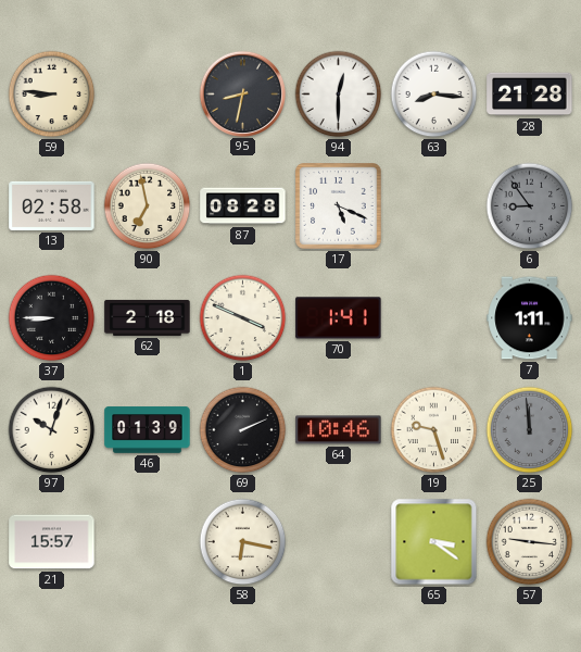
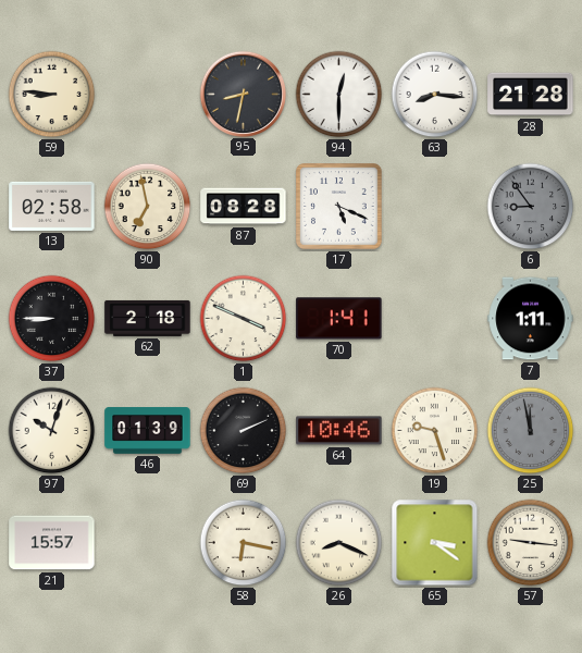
25: 11:59 -> 11:58 (531, 431)
26: none -> 8:19 (339, 543)
